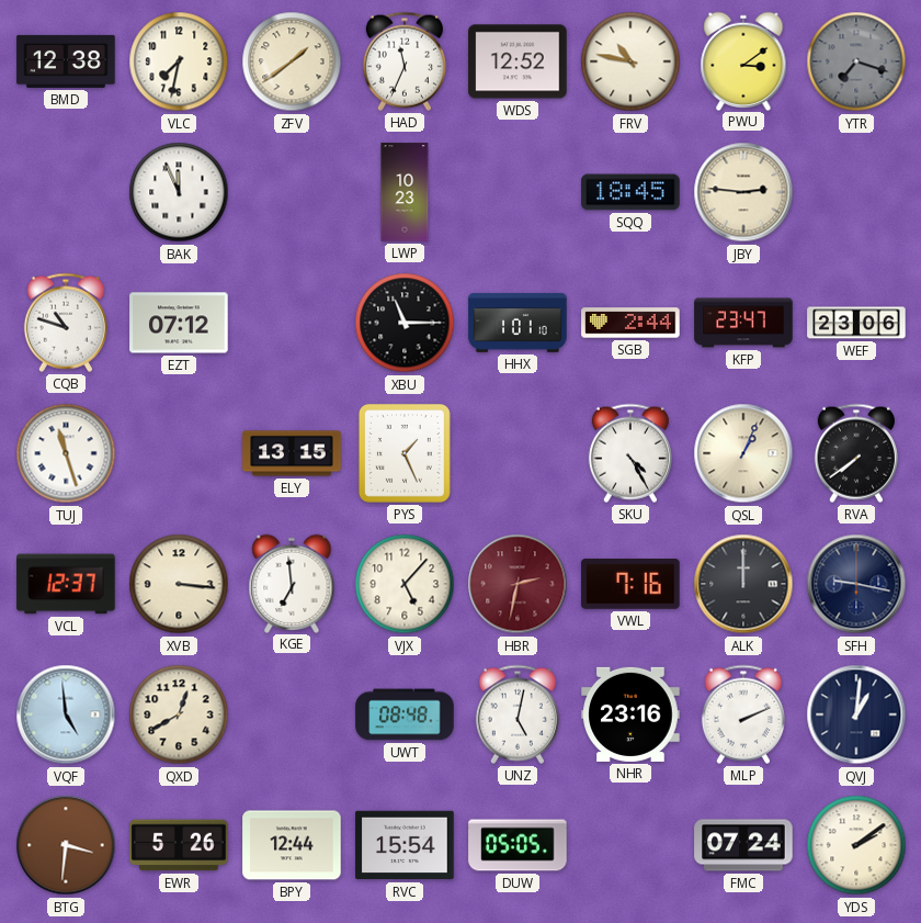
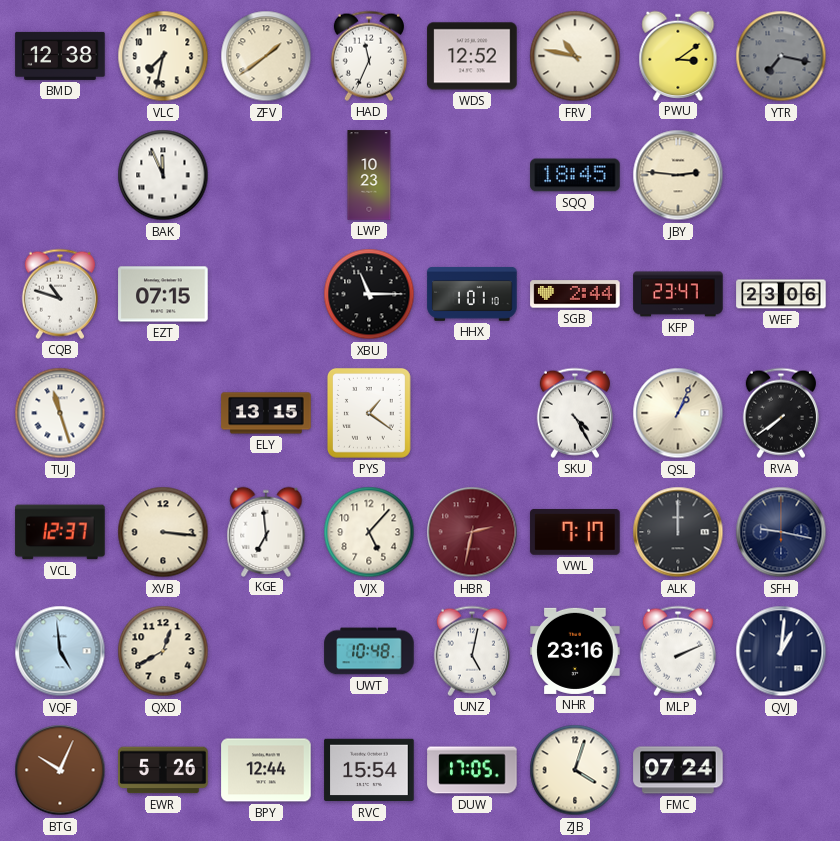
YTR: 7:18 -> 7:17 (781, 56)
EZT: 07:12 -> 07:15 (163, 294)
PYS: 1:26 -> 1:21 (369, 413)
VWL: 7:16 -> 7:17 (575, 533)
UWT: 08:48 -> 10:48 (369, 651)
BTG: 3:31 -> 10:04 (60, 770)
DUW: 05:05 -> 17:05 (472, 770)
ZJB: none -> 4:03 (575, 770)
YDS: 2:09 -> none (856, 845)
